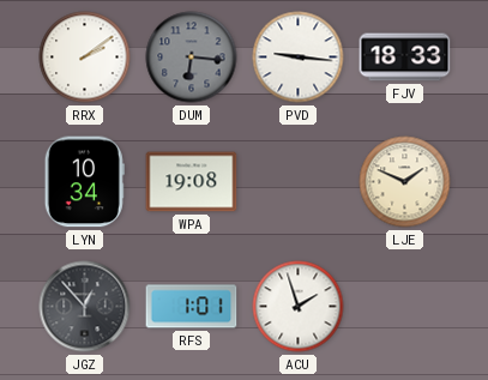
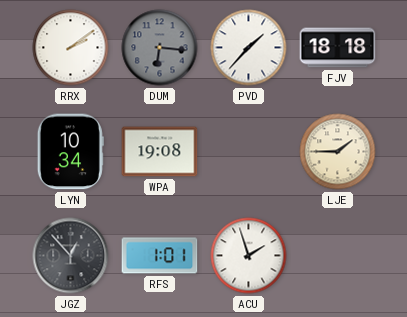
PVD: 9:16 -> 1:37 (249, 48)
FJV: 18:33 -> 18:18 (338, 48)
LJE: 1:49 -> 1:45 (338, 152)
